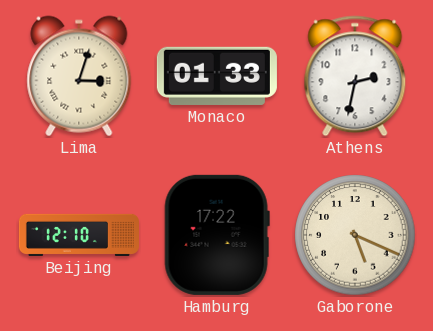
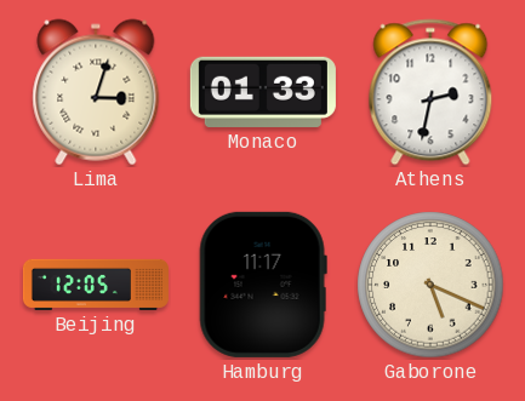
Beijing: 12:10 -> 12:05 (96, 285)
Hamburg: 17:22 -> 11:17 (263, 285)
